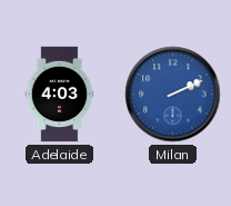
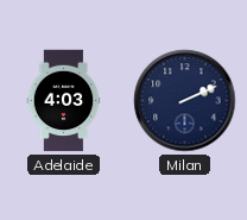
Milan dial: blue -> navy (185, 101)
